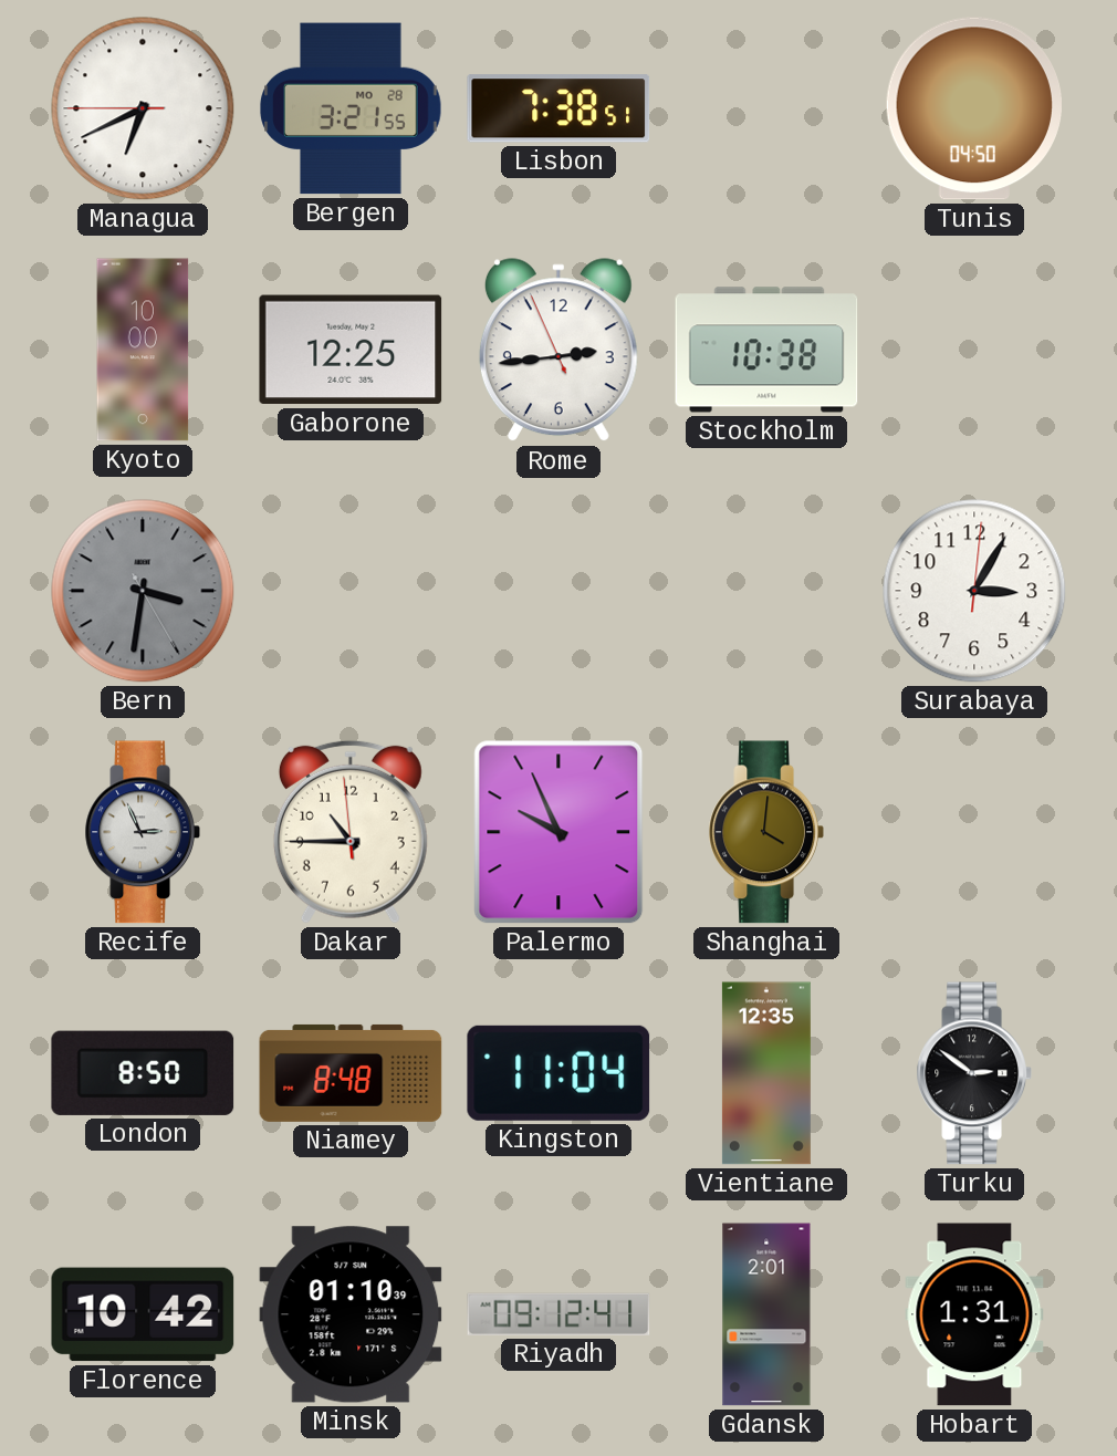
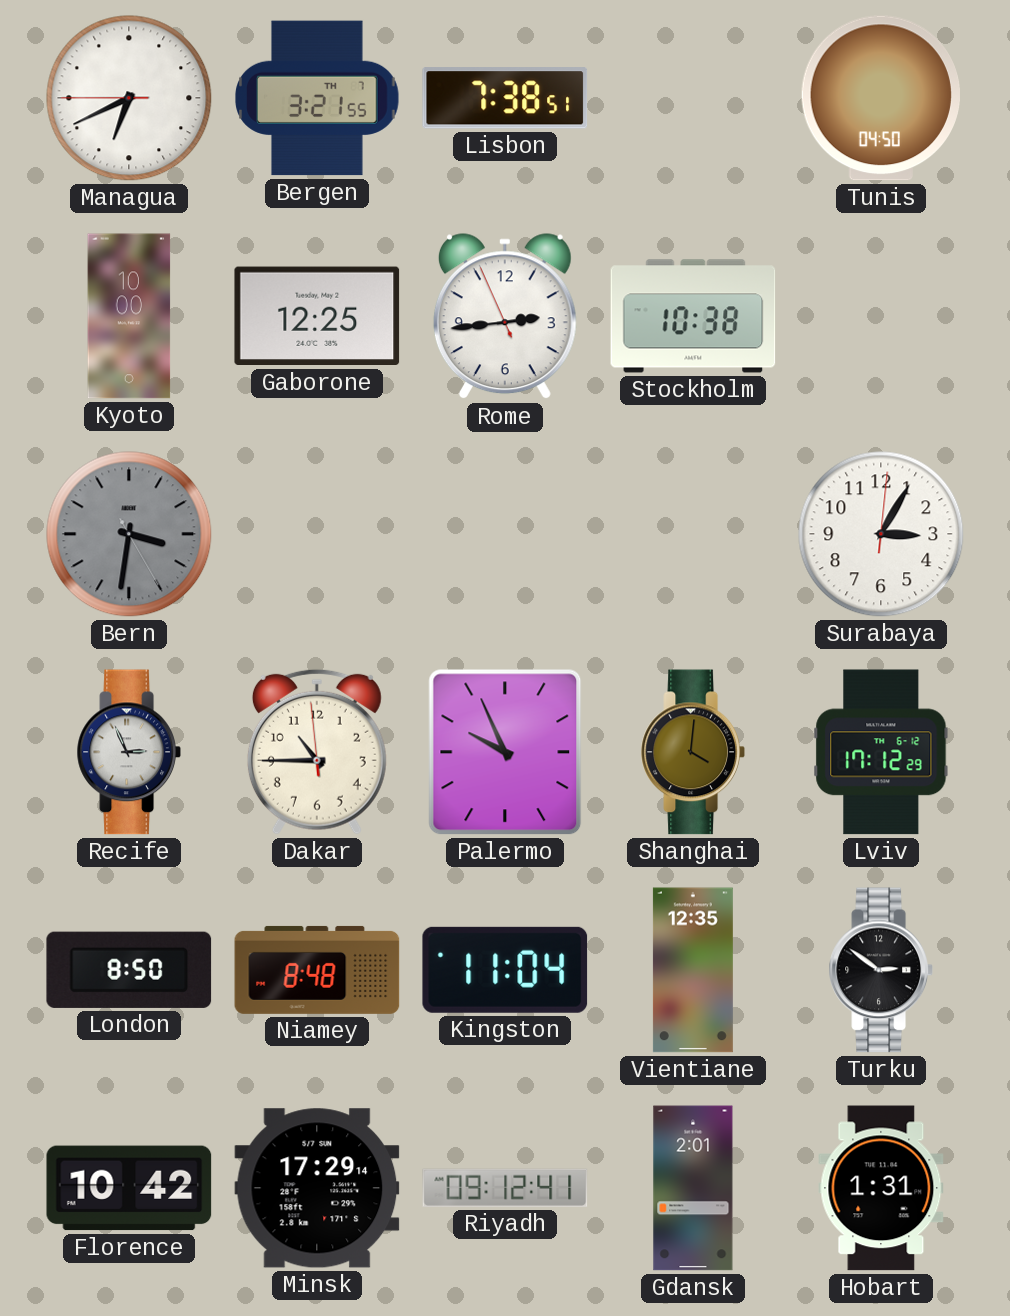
Bergen date: MO 28 -> TH 7 (317, 98)
Lviv: none -> 17:12 (881, 752)
Minsk: 01:10 -> 17:29 (317, 1188)
